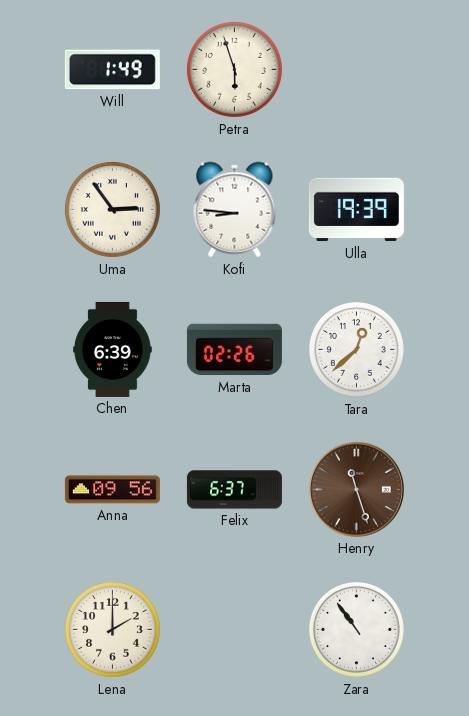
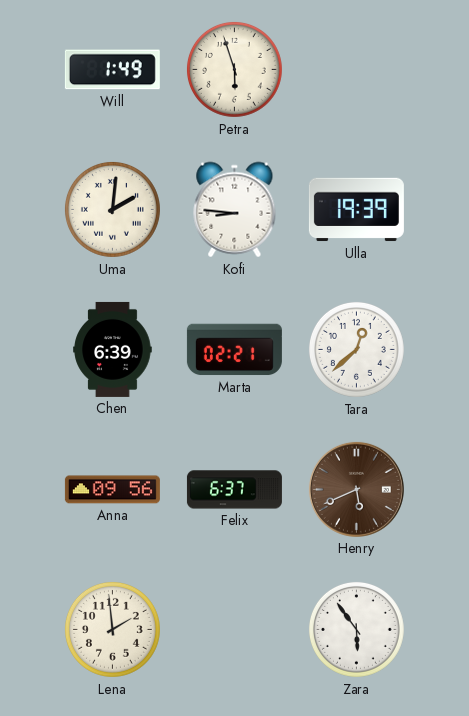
Uma: 2:54 -> 2:01 (112, 209)
Marta: 02:26 -> 02:21 (234, 350)
Henry: 11:27 -> 5:41 (356, 489)
Lena: 2:00 -> 1:59 (112, 629)
Zara: 10:54 -> 5:54 (356, 629)
